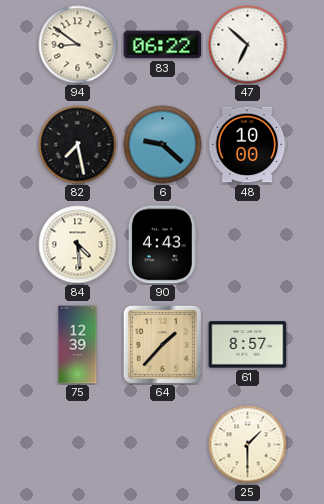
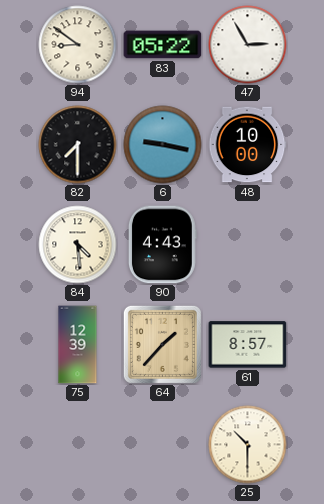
83: 06:22 -> 05:22 (163, 45)
47: 6:52 -> 2:55 (248, 45)
82: 7:28 -> 7:30 (78, 145)
6: 9:22 -> 9:17 (163, 145)
25: 1:30 -> 10:30 (248, 445)
